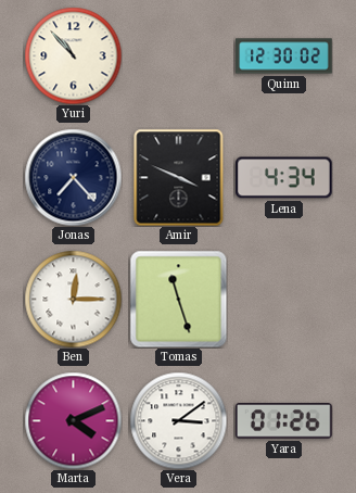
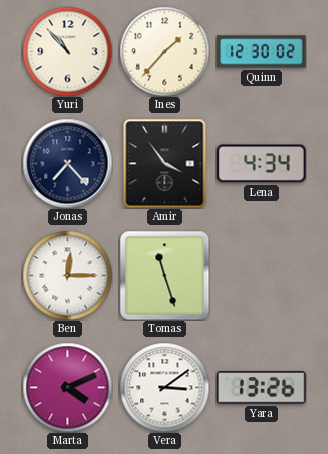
Ines: none -> 1:37 (164, 51)
Amir: 3:49 -> 3:54 (165, 163)
Yara: 01:26 -> 13:26 (261, 388)
